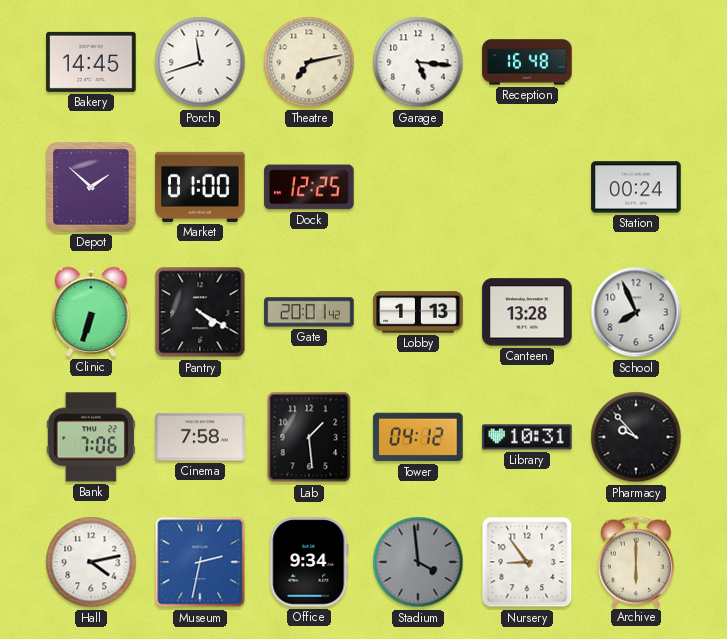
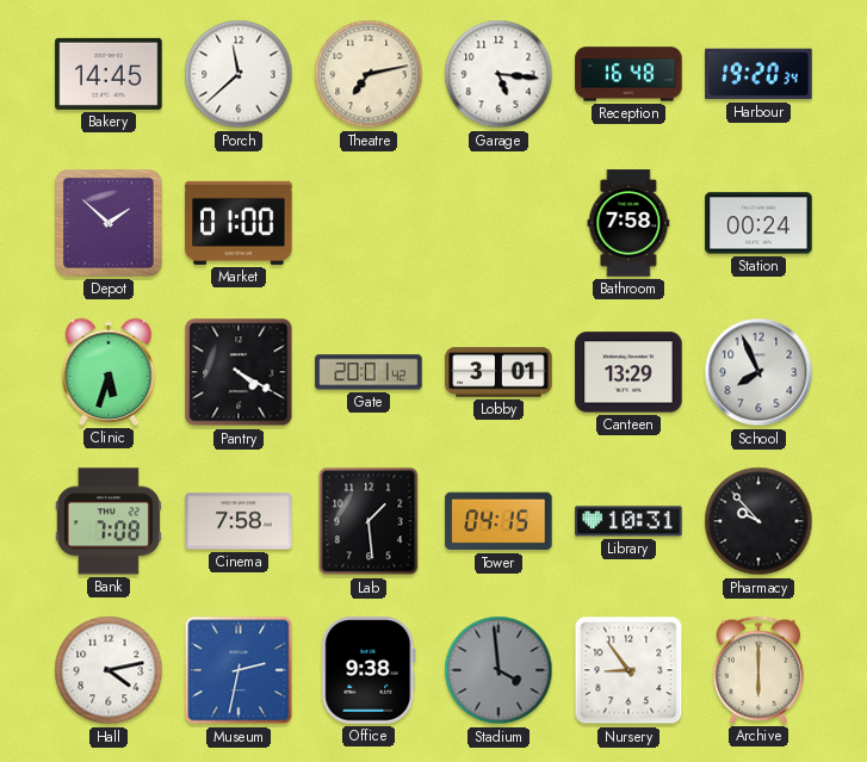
Porch: 11:42 -> 11:38 (239, 74)
Harbour: none -> 19:20 (758, 74)
Dock: 12:25 -> none (309, 187)
Bathroom: none -> 7:58 (628, 223)
Clinic: 6:33 -> 5:33 (109, 372)
Lobby: 1:13 -> 3:01 (498, 372)
Canteen: 13:28 -> 13:29 (628, 372)
Bank: 7:06 -> 7:08 (109, 521)
Tower: 04:12 -> 04:15 (498, 521)
Office: 9:34 -> 9:38 (369, 670)
